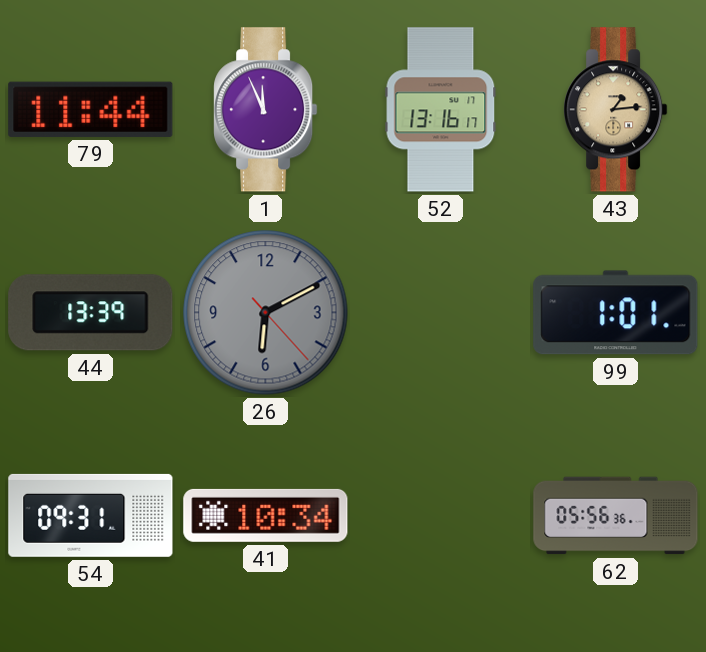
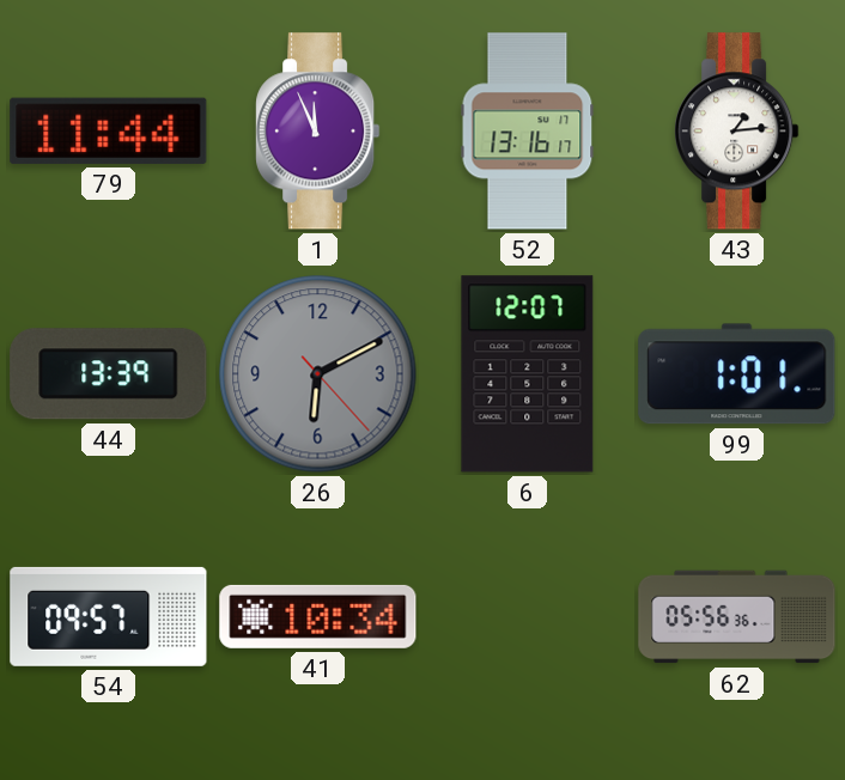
43 dial: champagne -> white (737, 132)
6: none -> 12:07 (528, 374)
54: 09:31 -> 09:57 (109, 616)
